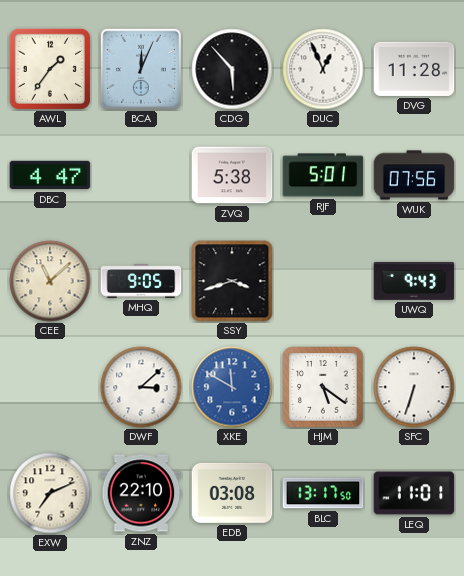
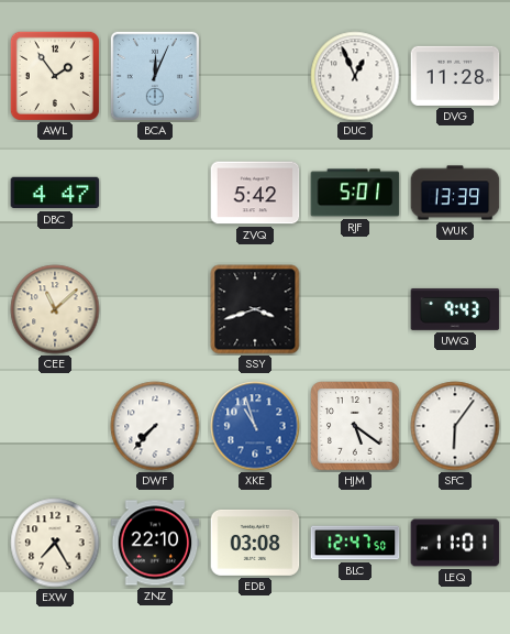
AWL: 1:36 -> 1:54 (55, 76)
CDG: 5:53 -> none (232, 69)
ZVQ: 5:38 -> 5:42 (255, 193)
WUK: 07:56 -> 13:39 (455, 193)
MHQ: 9:05 -> none (141, 281)
DWF: 3:08 -> 7:37 (155, 426)
XKE: 11:50 -> 10:57 (255, 426)
SFC: 6:33 -> 6:06 (455, 426)
EXW: 7:11 -> 7:25 (55, 543)
BLC: 13:17 -> 12:47 (355, 543)
